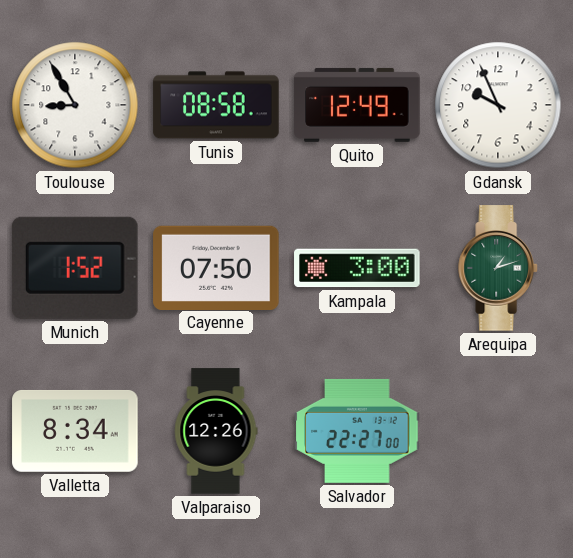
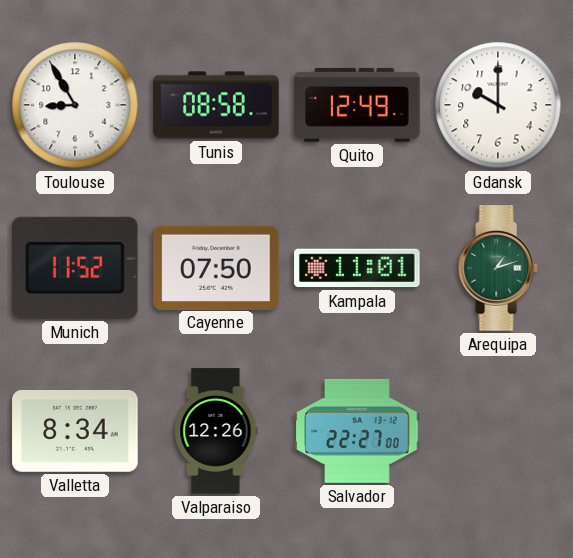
Gdansk: 9:56 -> 10:00 (498, 105)
Munich: 1:52 -> 11:52 (75, 268)
Kampala: 3:00 -> 11:01 (357, 268)
